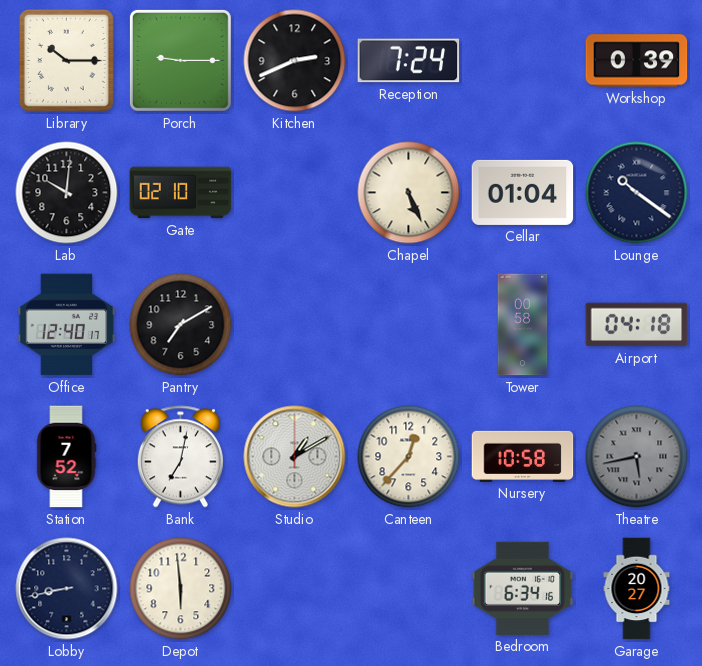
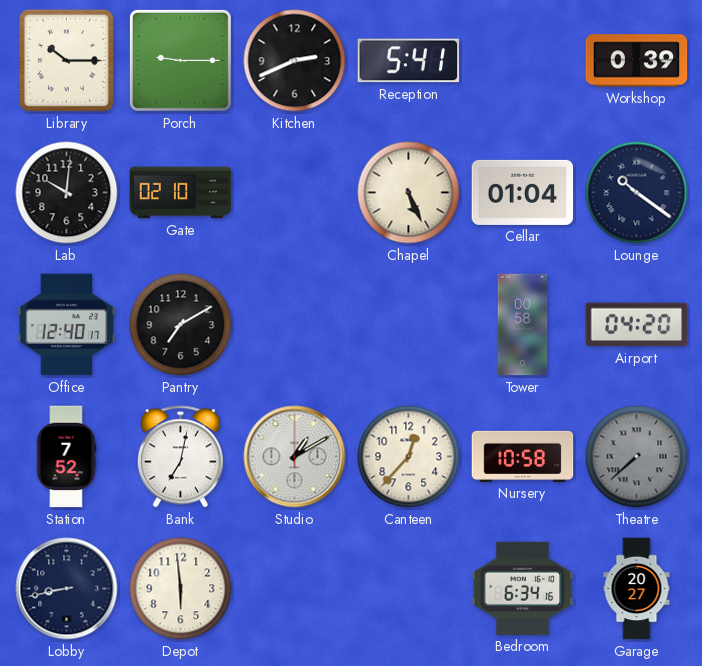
Reception: 7:24 -> 5:41 (409, 61)
Airport: 04:18 -> 04:20 (637, 325)
Theatre: 5:43 -> 7:38 (637, 457)
